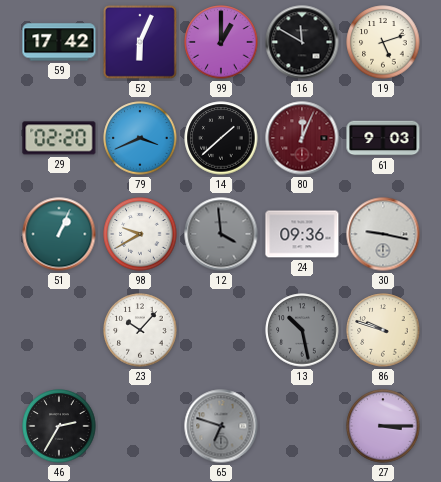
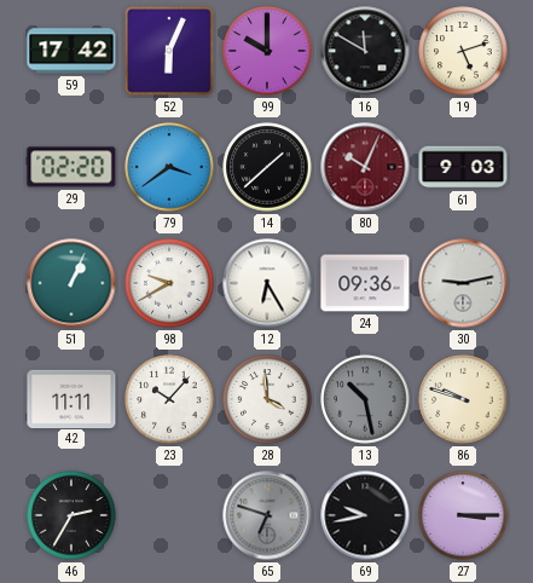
99: 1:00 -> 10:00 (267, 51)
79: 3:41 -> 3:39 (169, 167)
80: 12:04 -> 10:04 (365, 167)
12: 3:59 -> 6:25 (267, 283)
12 dial: grey -> white (267, 283)
30: 9:17 -> 9:13 (463, 283)
42: none -> 11:11 (71, 398)
28: none -> 3:59 (267, 399)
69: none -> 9:43 (365, 515)
